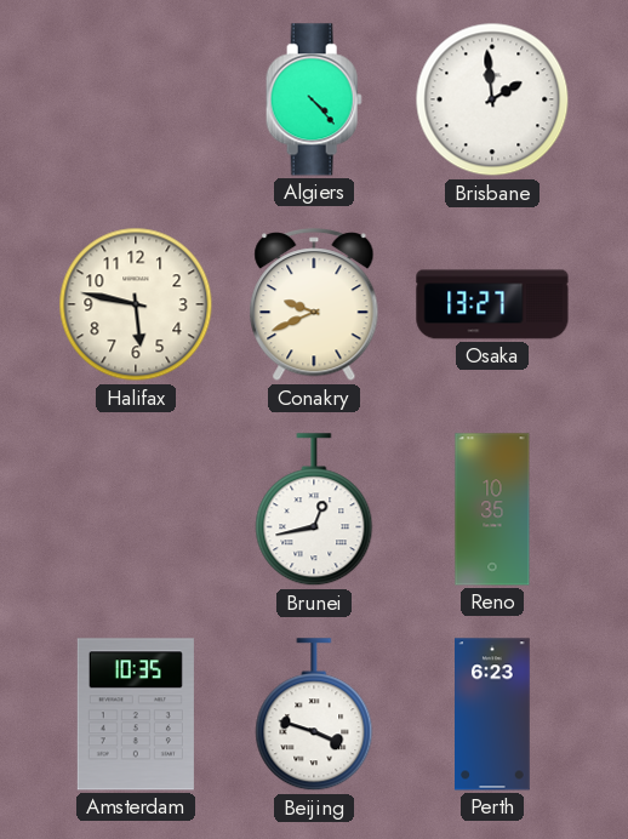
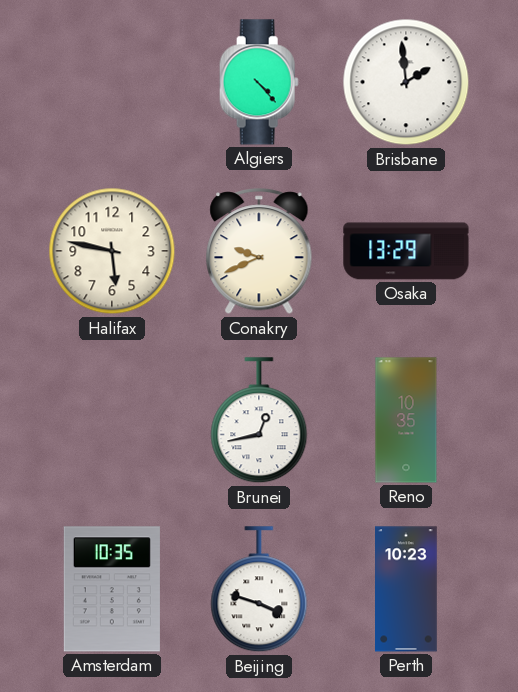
Osaka: 13:27 -> 13:29 (406, 251)
Perth: 6:23 -> 10:23 (406, 589)
